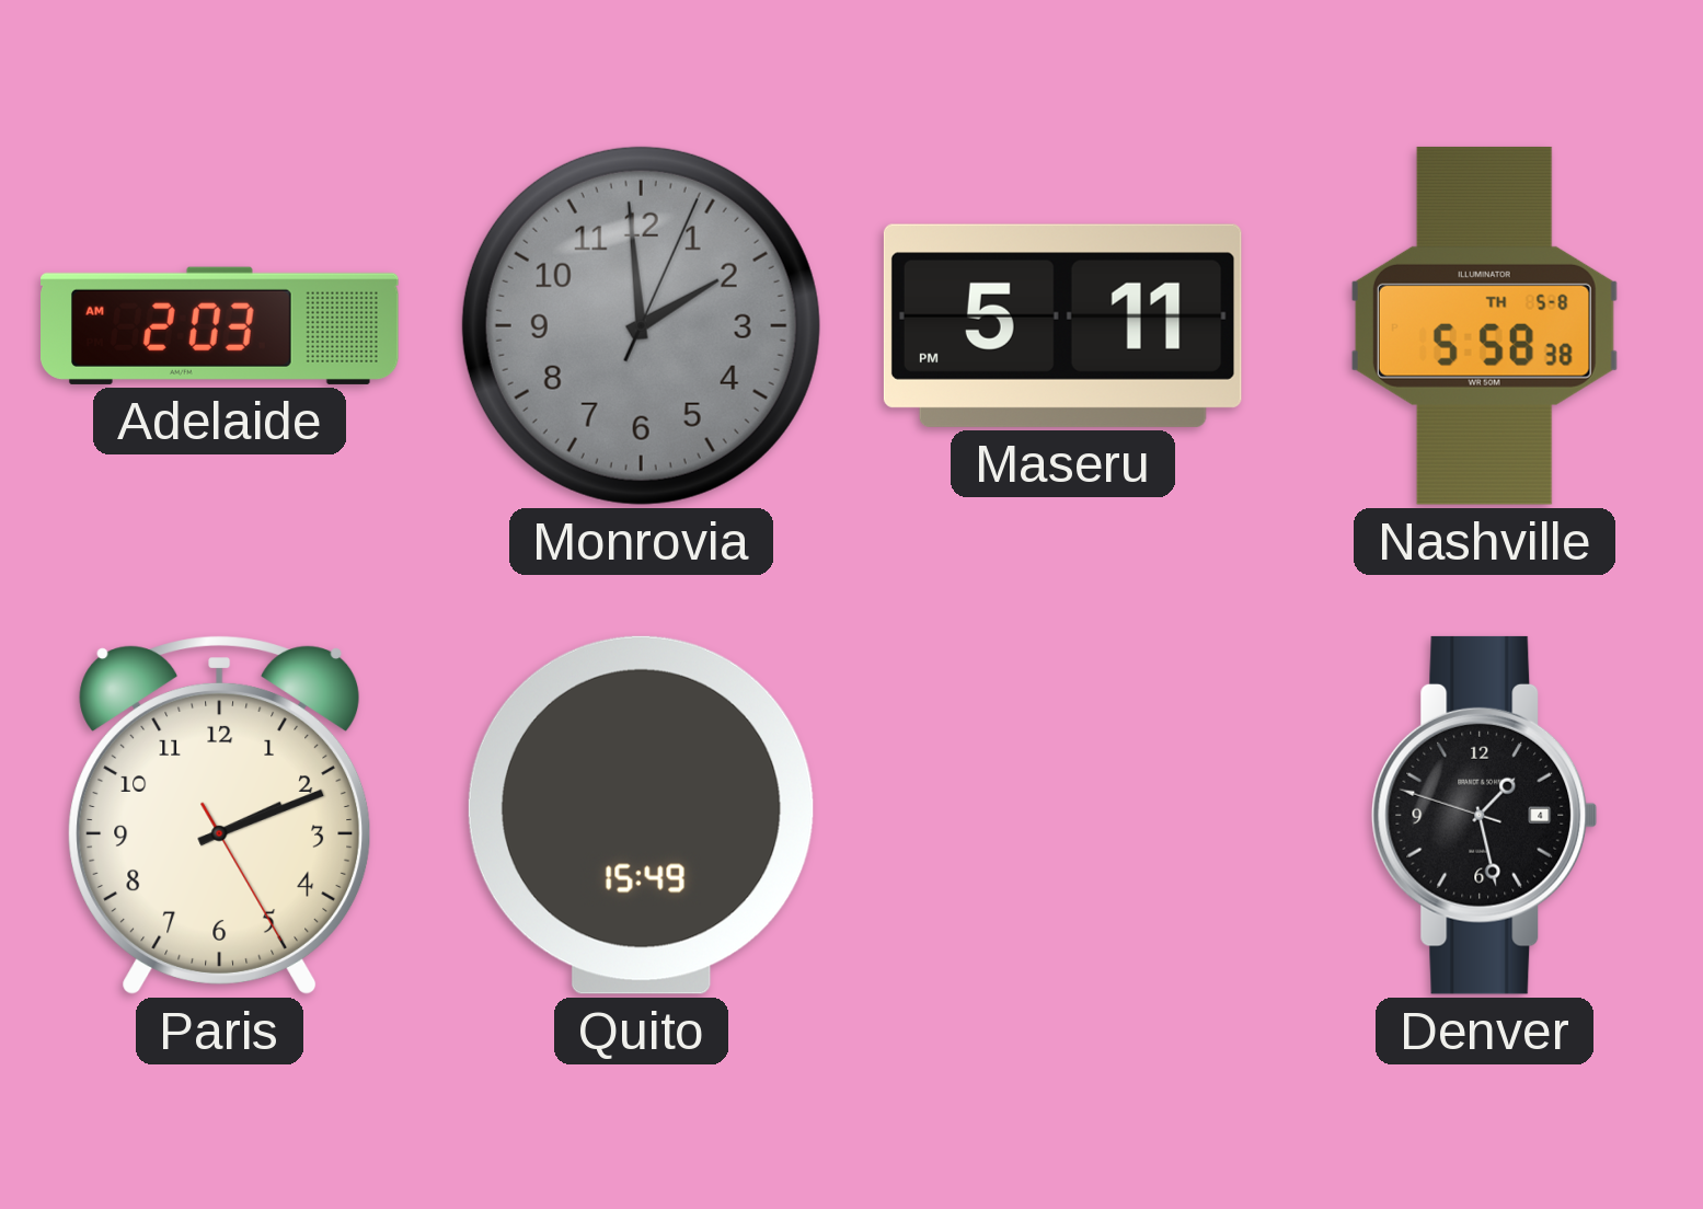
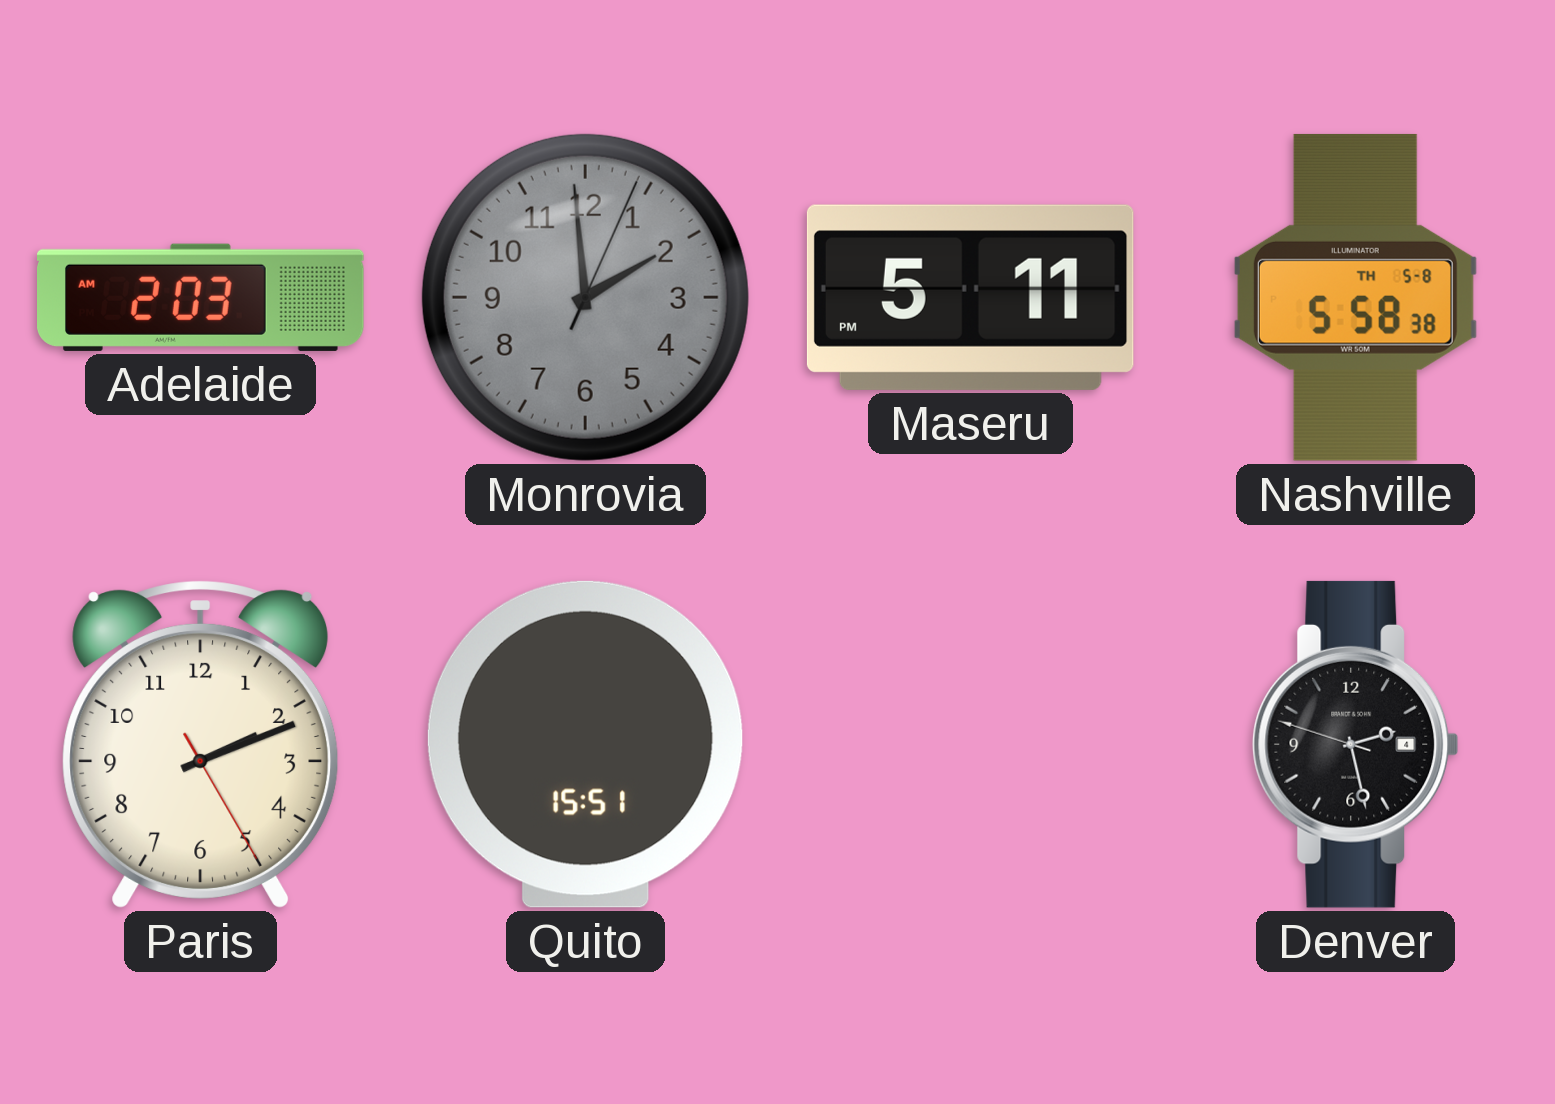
Quito: 15:49 -> 15:51 (585, 744)
Denver: 1:27 -> 2:27 (1356, 744)
